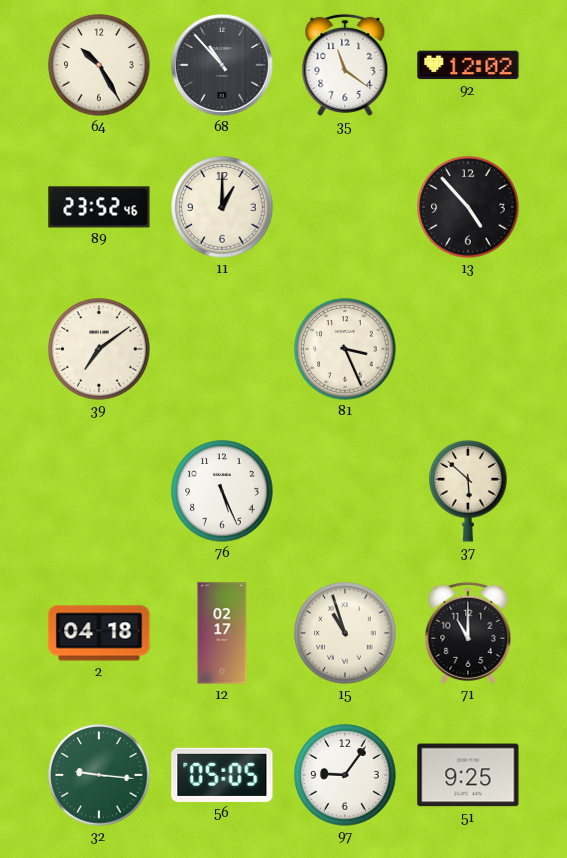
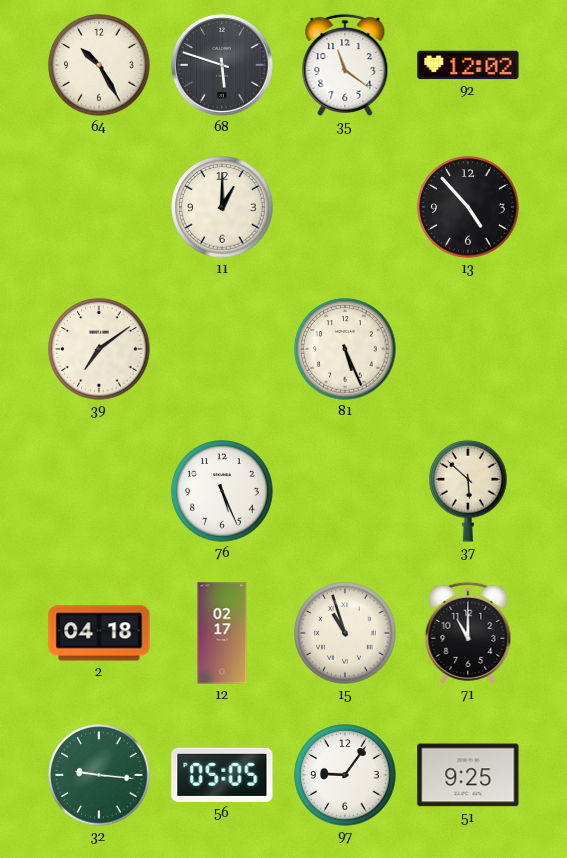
68: 10:53 -> 5:48 (222, 65)
89: 23:52 -> none (99, 207)
81: 3:26 -> 5:26 (345, 349)
